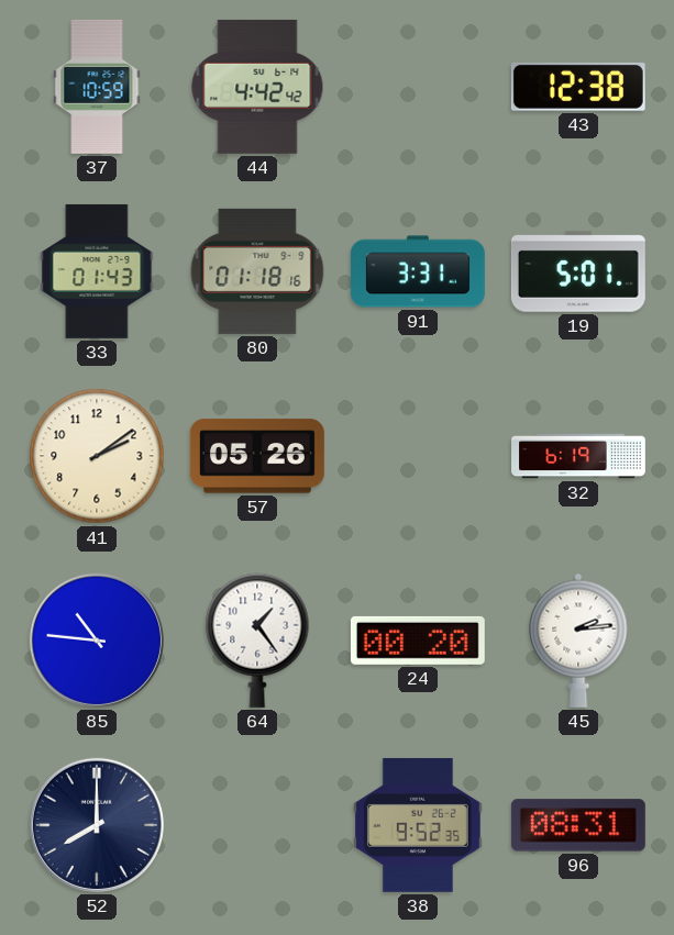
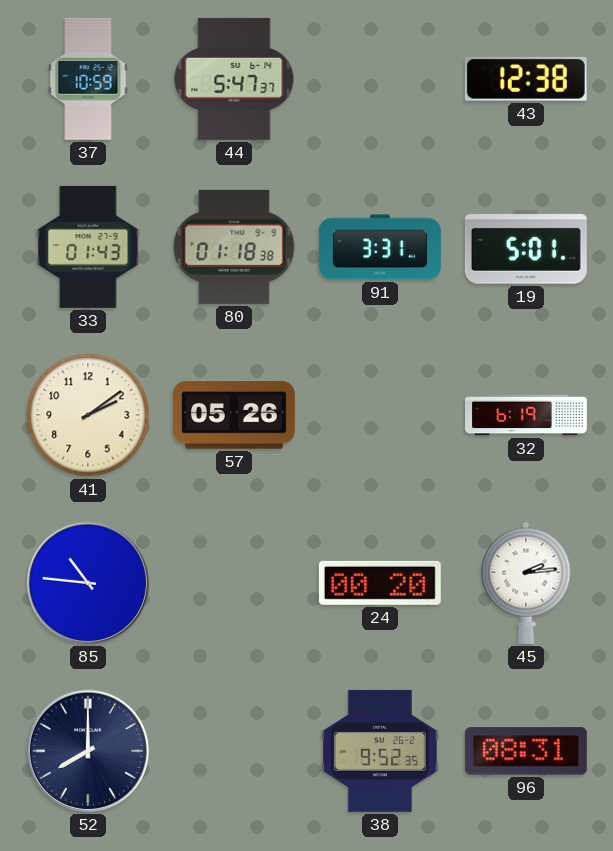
44: 4:42 -> 5:47 (234, 79)
80: 01:18:16 -> 01:18:38 (234, 247)
64: 1:24 -> none (257, 641)
